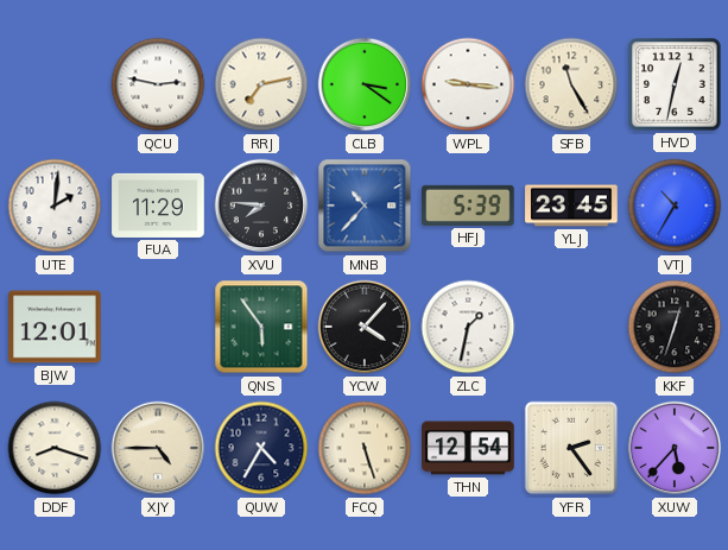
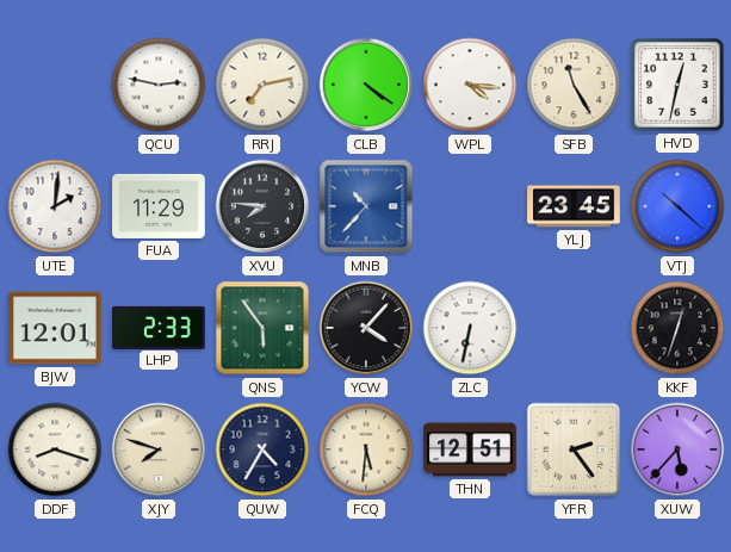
CLB: 3:21 -> 4:21 (366, 85)
WPL: 9:16 -> 4:16 (470, 85)
HFJ: 5:39 -> none (468, 206)
VTJ: 10:35 -> 10:22 (677, 206)
LHP: none -> 2:33 (159, 327)
ZLC: 1:32 -> 6:32 (470, 328)
XJY: 4:45 -> 7:48 (159, 449)
FCQ: 5:27 -> 5:31 (366, 449)
THN: 12:54 -> 12:51 (470, 449)
